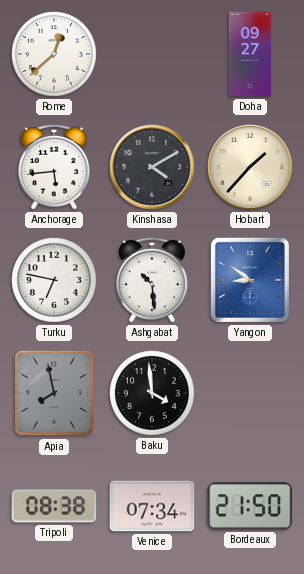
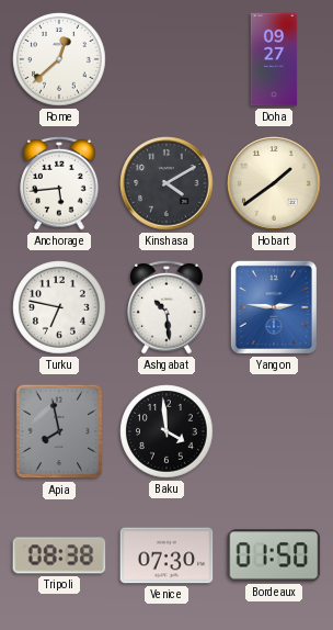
Hobart: 1:37 -> 1:39 (274, 183)
Yangon: 8:51 -> 2:46 (274, 307)
Venice: 07:34 -> 07:30 (166, 555)
Bordeaux: 21:50 -> 01:50 (274, 555)
